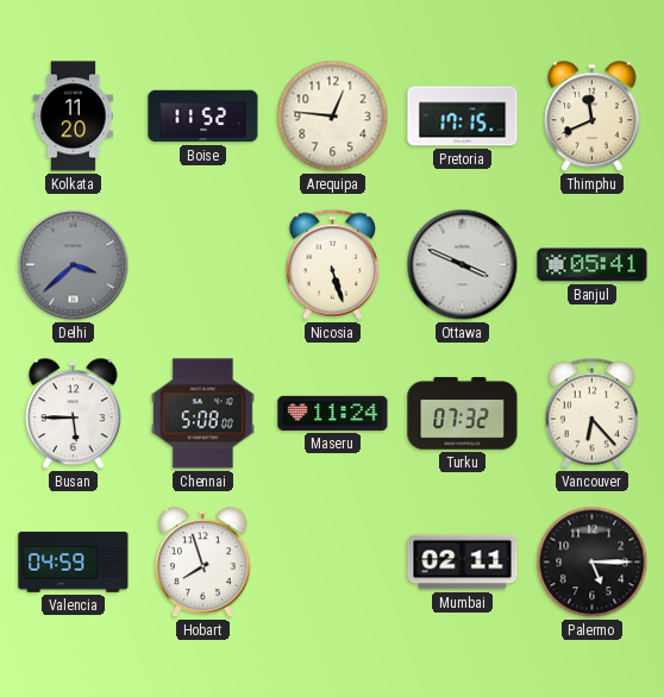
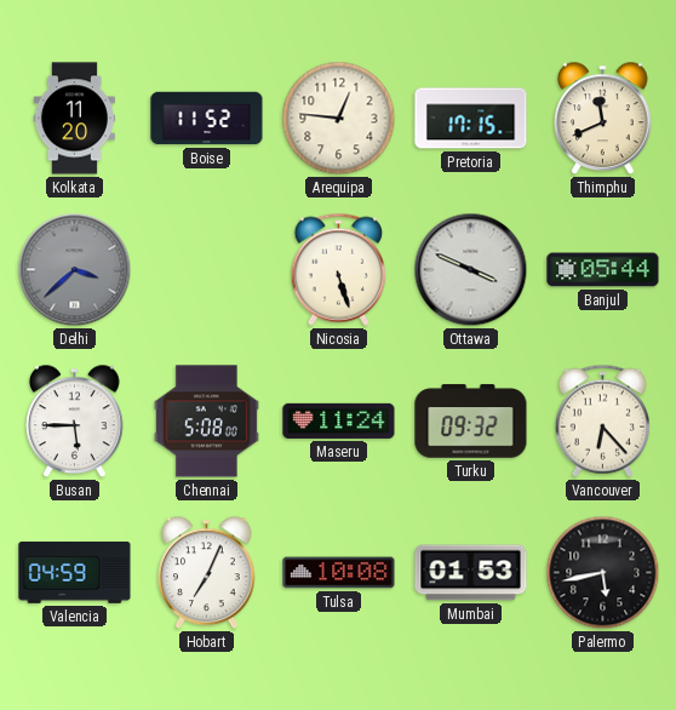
Banjul: 05:41 -> 05:44 (603, 270)
Turku: 07:32 -> 09:32 (471, 422)
Hobart: 7:57 -> 7:04 (207, 573)
Tulsa: none -> 10:08 (339, 573)
Mumbai: 02:11 -> 01:53 (471, 573)
Palermo: 5:15 -> 5:43 (603, 573)
